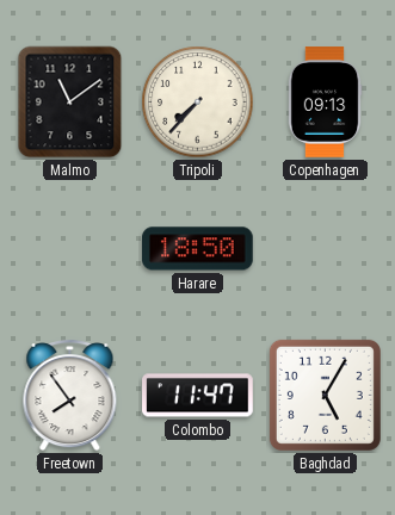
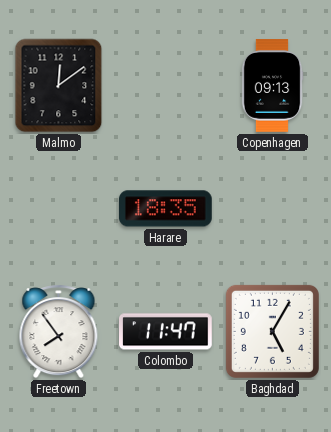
Malmo: 11:09 -> 12:09 (59, 86)
Tripoli: 7:37 -> none (198, 103)
Harare: 18:50 -> 18:35 (166, 209)
